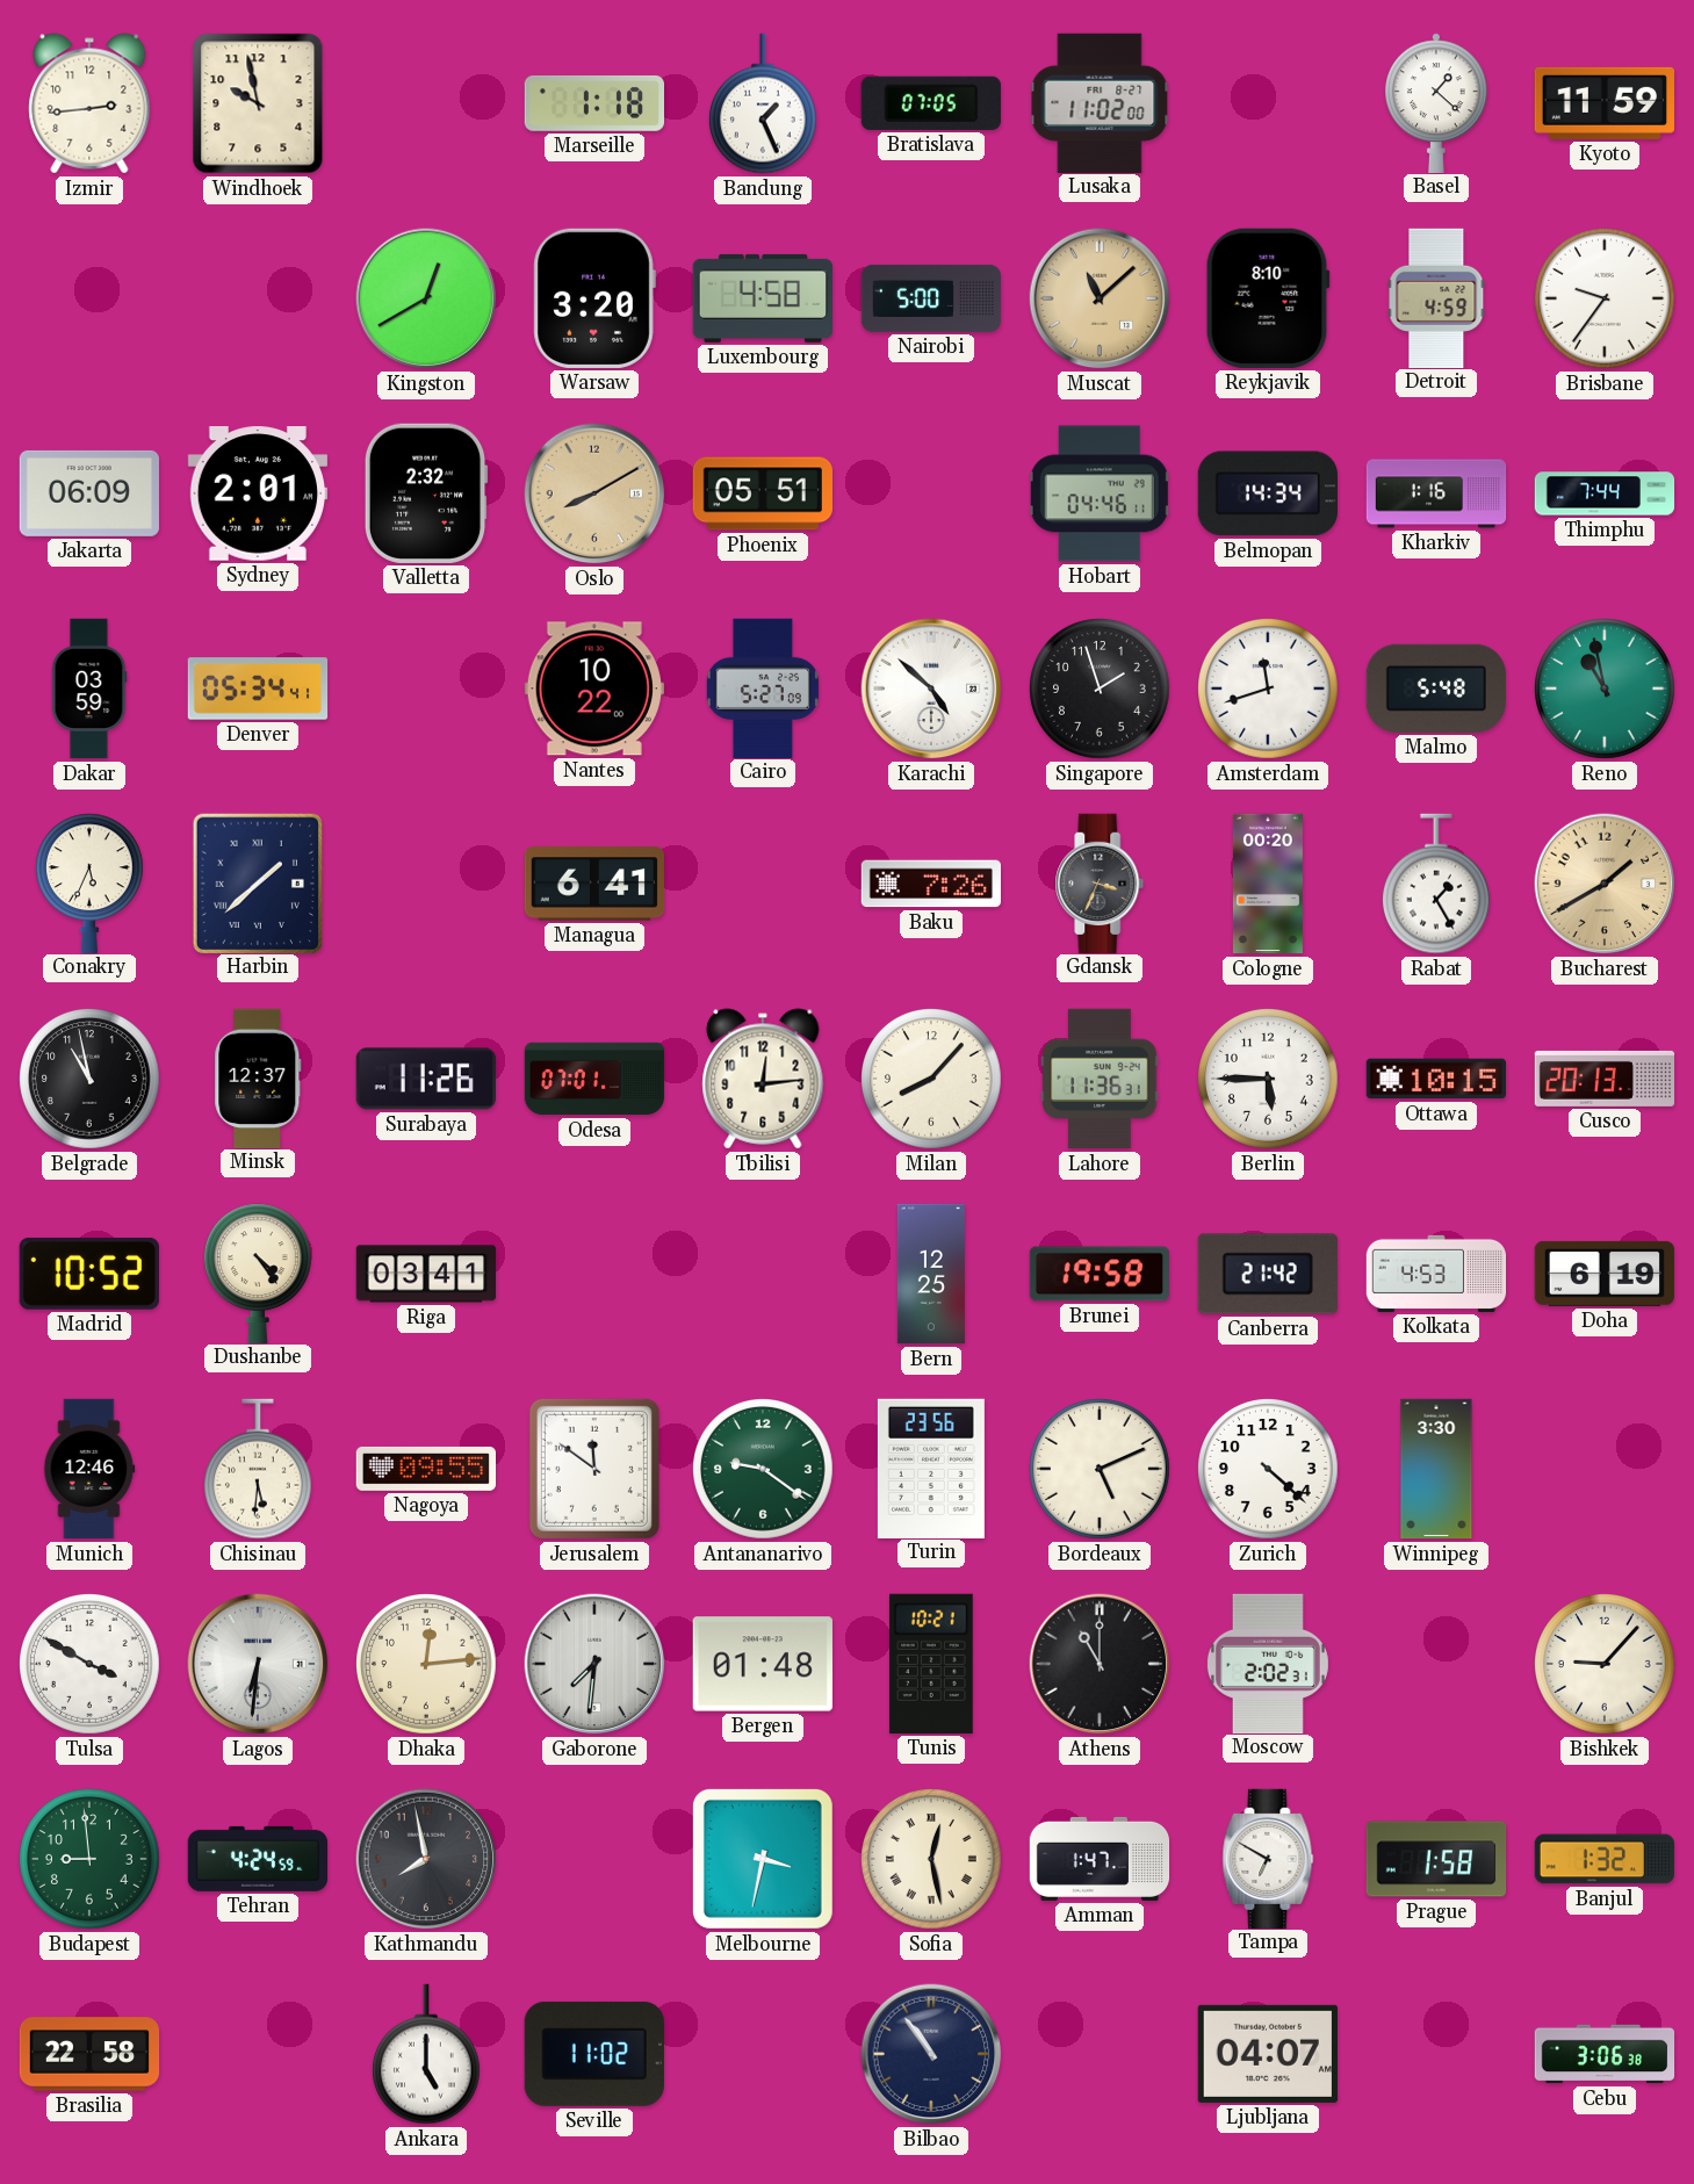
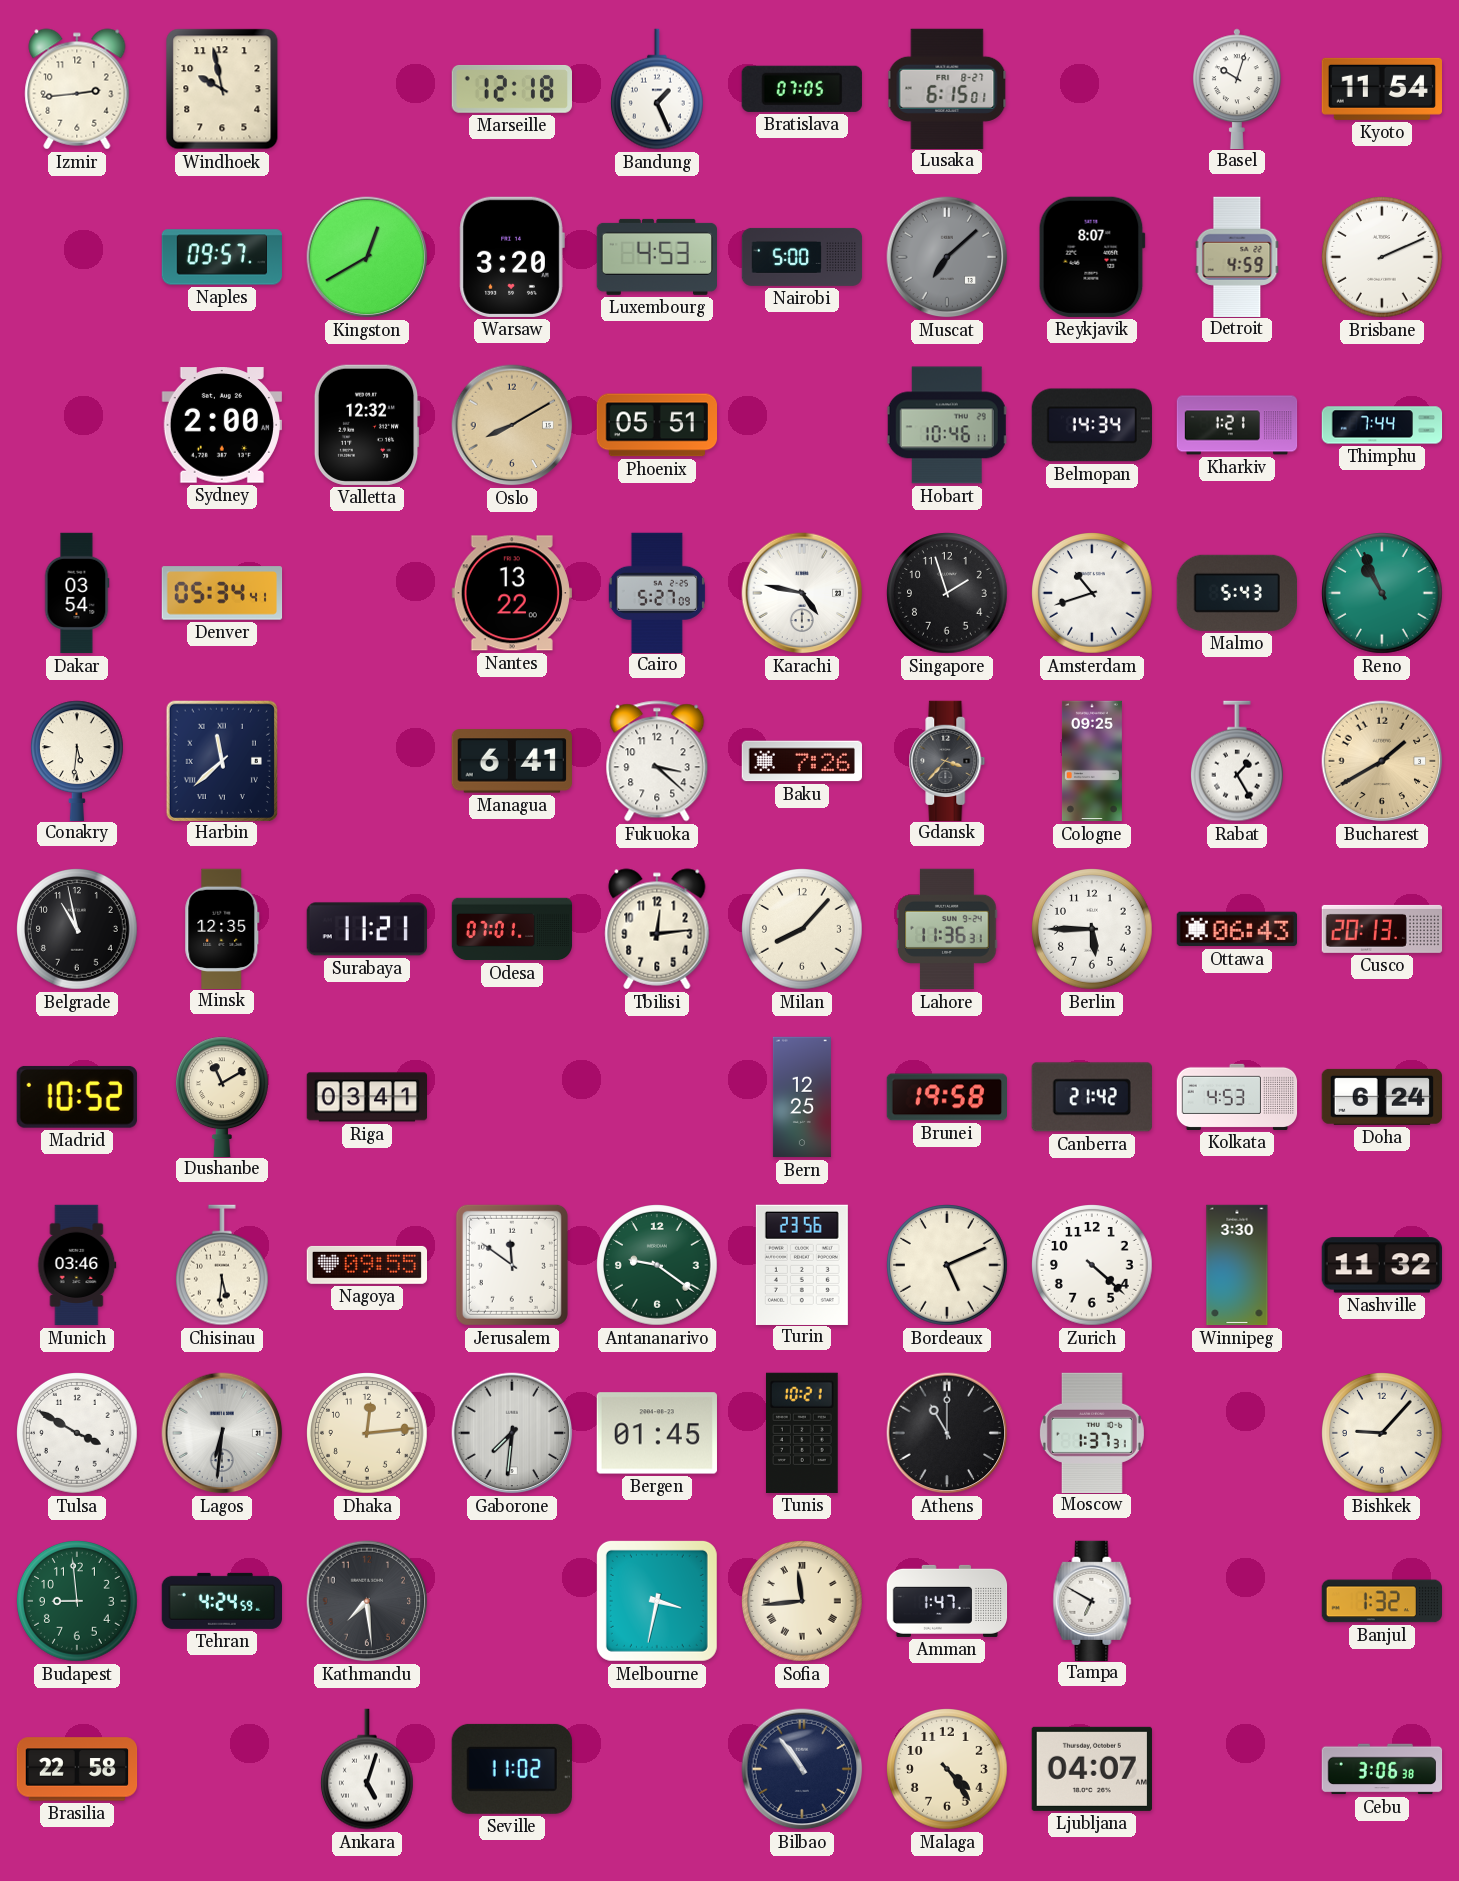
Marseille: 1:18 -> 12:18 (511, 89)
Lusaka: 11:02 -> 6:15 (947, 88)
Basel: 1:22 -> 10:03 (1238, 88)
Kyoto: 11:59 -> 11:54 (1381, 89)
Naples: none -> 09:57 (221, 257)
Luxembourg: 4:58 -> 4:53 (656, 257)
Muscat: 11:08 -> 7:08 (947, 257)
Muscat dial: champagne -> grey (947, 257)
Reykjavik: 8:10 -> 8:07 (1092, 257)
Brisbane: 9:36 -> 2:11 (1383, 258)
Jakarta: 06:09 -> none (89, 493)
Sydney: 2:01 -> 2:00 (222, 425)
Valletta: 2:32 -> 12:32 (367, 425)
Hobart: 04:46 -> 10:46 (947, 425)
Kharkiv: 1:16 -> 1:21 (1237, 425)
Dakar: 03:59 -> 03:54 (77, 593)
Nantes: 10:22 -> 13:22 (512, 593)
Karachi: 4:52 -> 4:47 (802, 593)
Amsterdam: 11:42 -> 10:42 (1093, 594)
Malmo: 5:48 -> 5:43 (1237, 593)
Reno: 10:58 -> 10:56 (1383, 594)
Conakry: 5:34 -> 5:31 (77, 760)
Harbin: 1:38 -> 11:38 (221, 760)
Fukuoka: none -> 3:22 (657, 761)
Gdansk: 3:34 -> 3:37 (947, 760)
Cologne: 00:20 -> 09:25 (1092, 761)
Minsk: 12:37 -> 12:35 (222, 928)
Surabaya: 11:26 -> 11:21 (367, 929)
Ottawa: 10:15 -> 06:43 (1236, 929)
Dushanbe: 4:24 -> 11:10 (222, 1096)
Doha: 6:19 -> 6:24 (1382, 1097)
Munich: 12:46 -> 03:46 (77, 1265)
Nashville: none -> 11:32 (1382, 1265)
Bergen: 01:48 -> 01:45 (657, 1433)
Moscow: 2:02 -> 1:37 (1092, 1432)
Kathmandu: 7:58 -> 7:29 (367, 1601)
Sofia: 12:28 -> 11:44 (803, 1602)
Prague: 1:58 -> none (1436, 1859)
Ankara: 5:00 -> 5:03 (367, 1769)
Malaga: none -> 4:24 (948, 1770)
